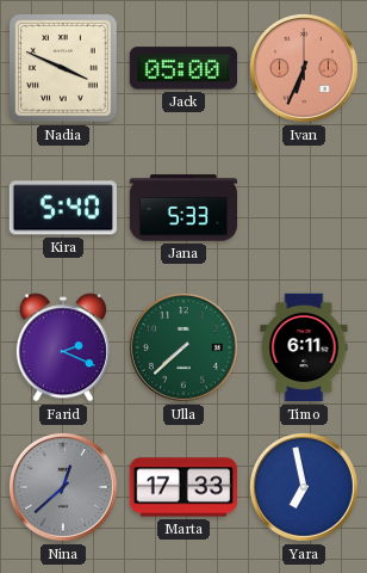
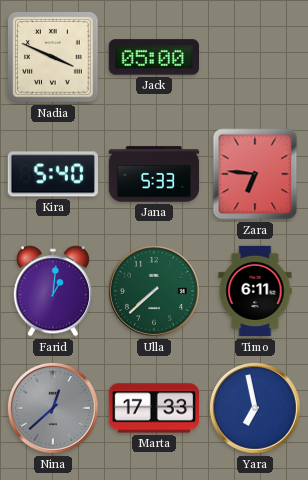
Ivan: 6:34 -> none (304, 68)
Zara: none -> 6:46 (255, 174)
Farid: 2:19 -> 1:01 (53, 291)
